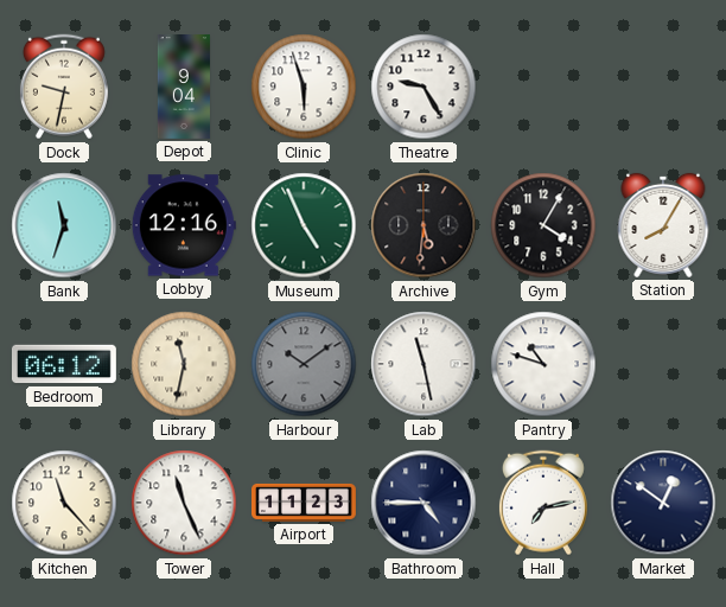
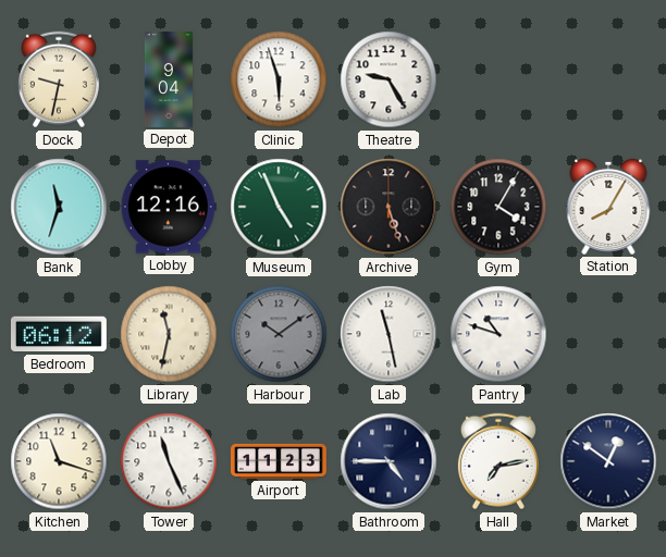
Archive: 5:31 -> 5:27 (388, 207)
Kitchen: 11:23 -> 11:18 (59, 461)
